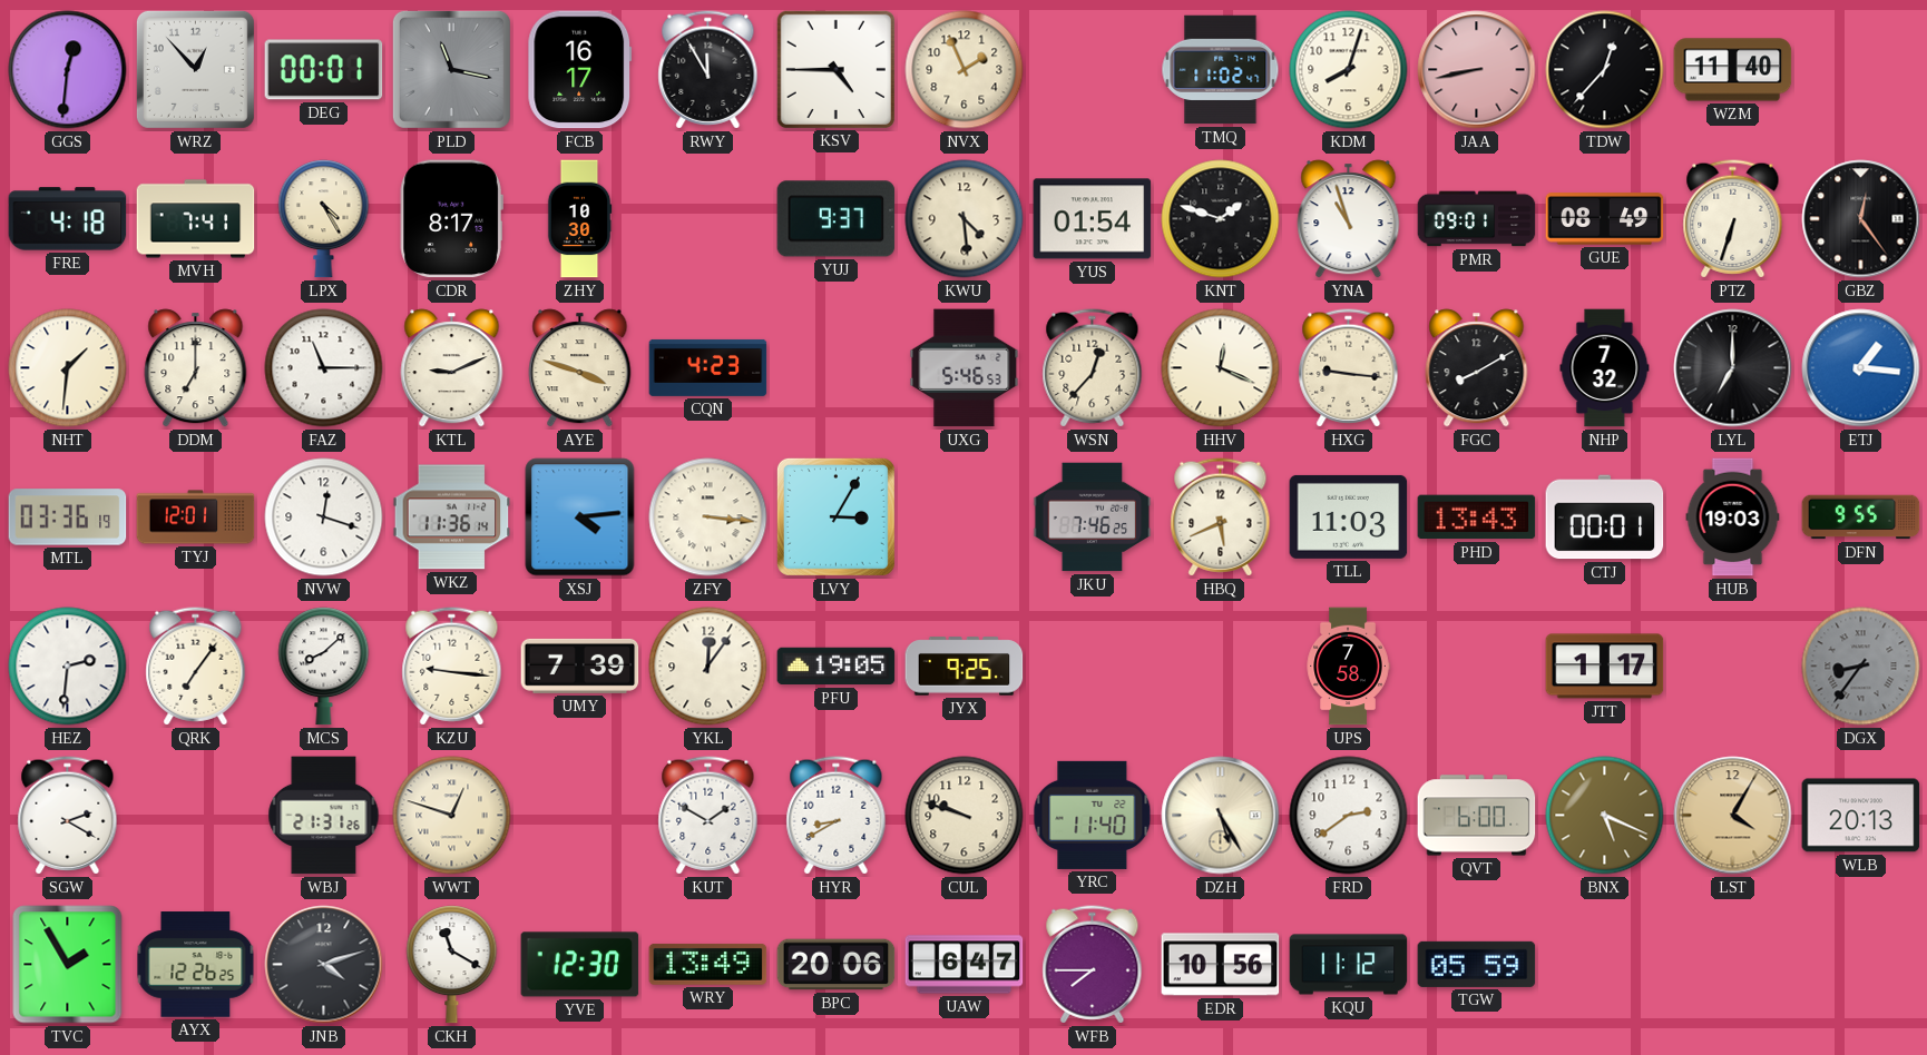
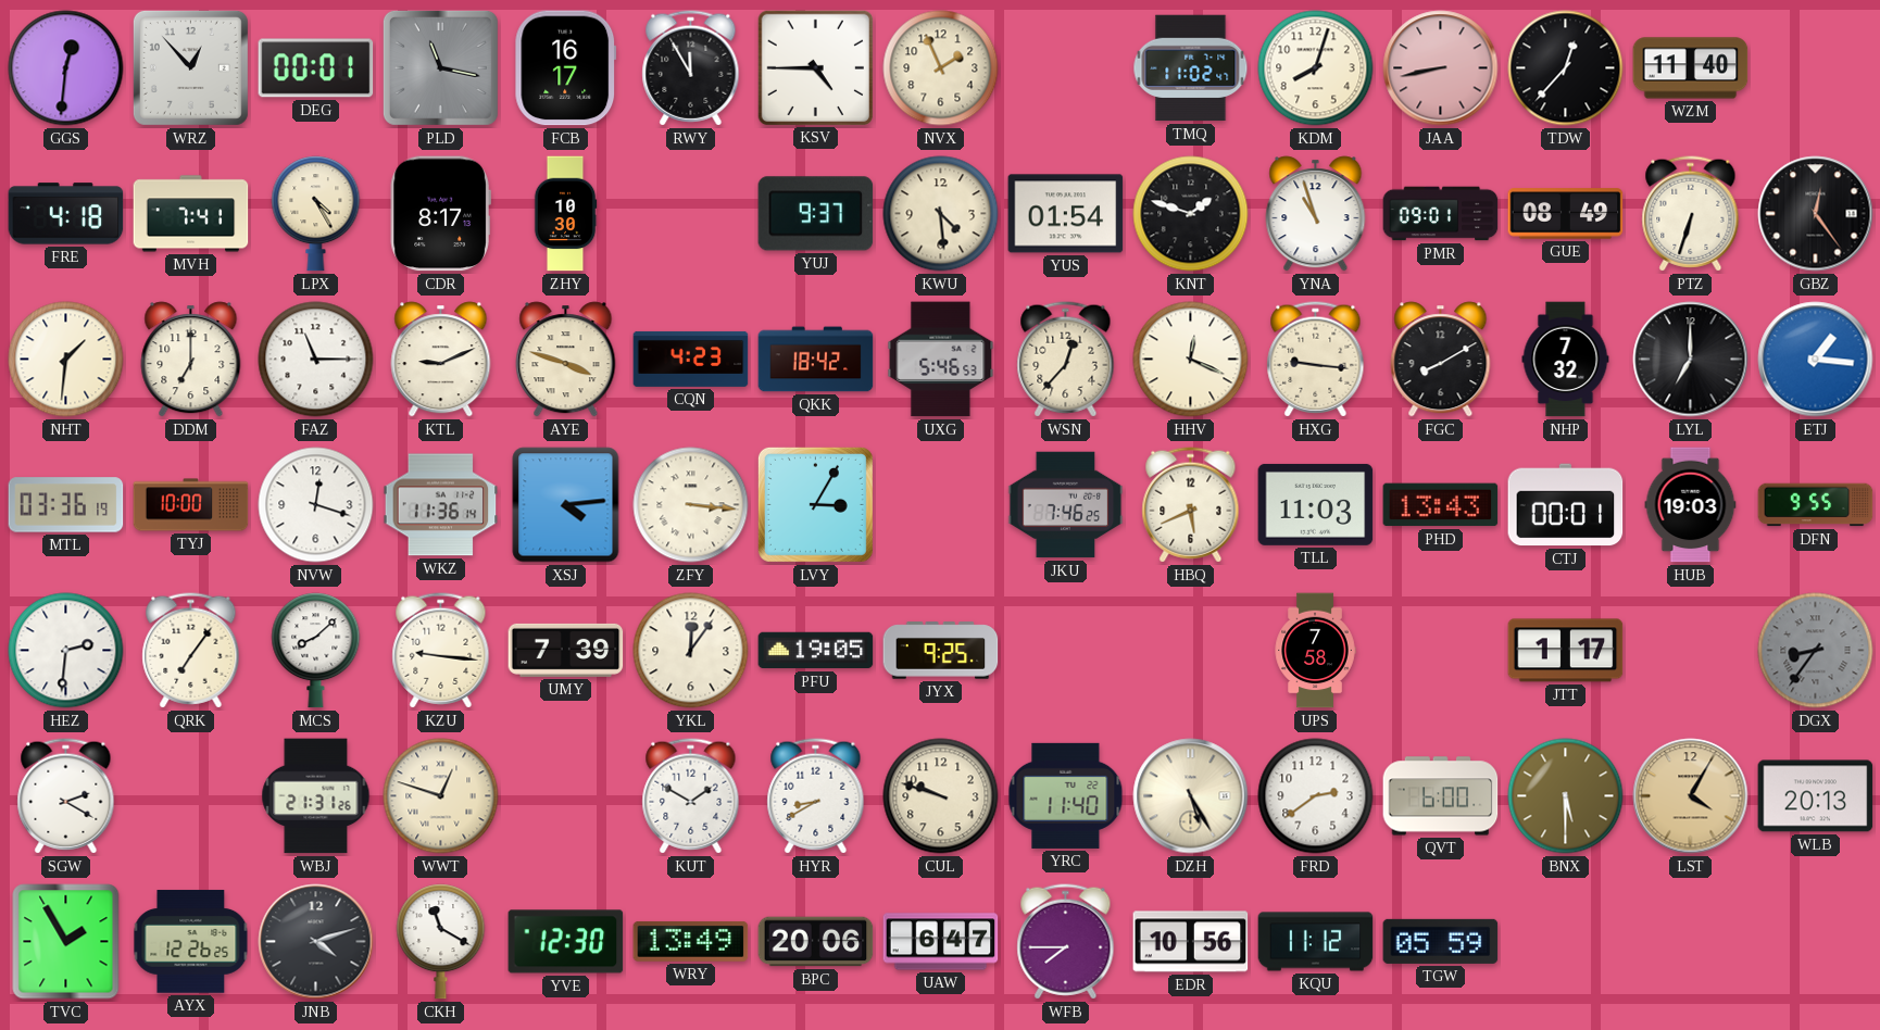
QKK: none -> 18:42 (816, 360)
TYJ: 12:01 -> 10:00 (191, 505)
BNX: 5:19 -> 5:30 (1566, 796)
